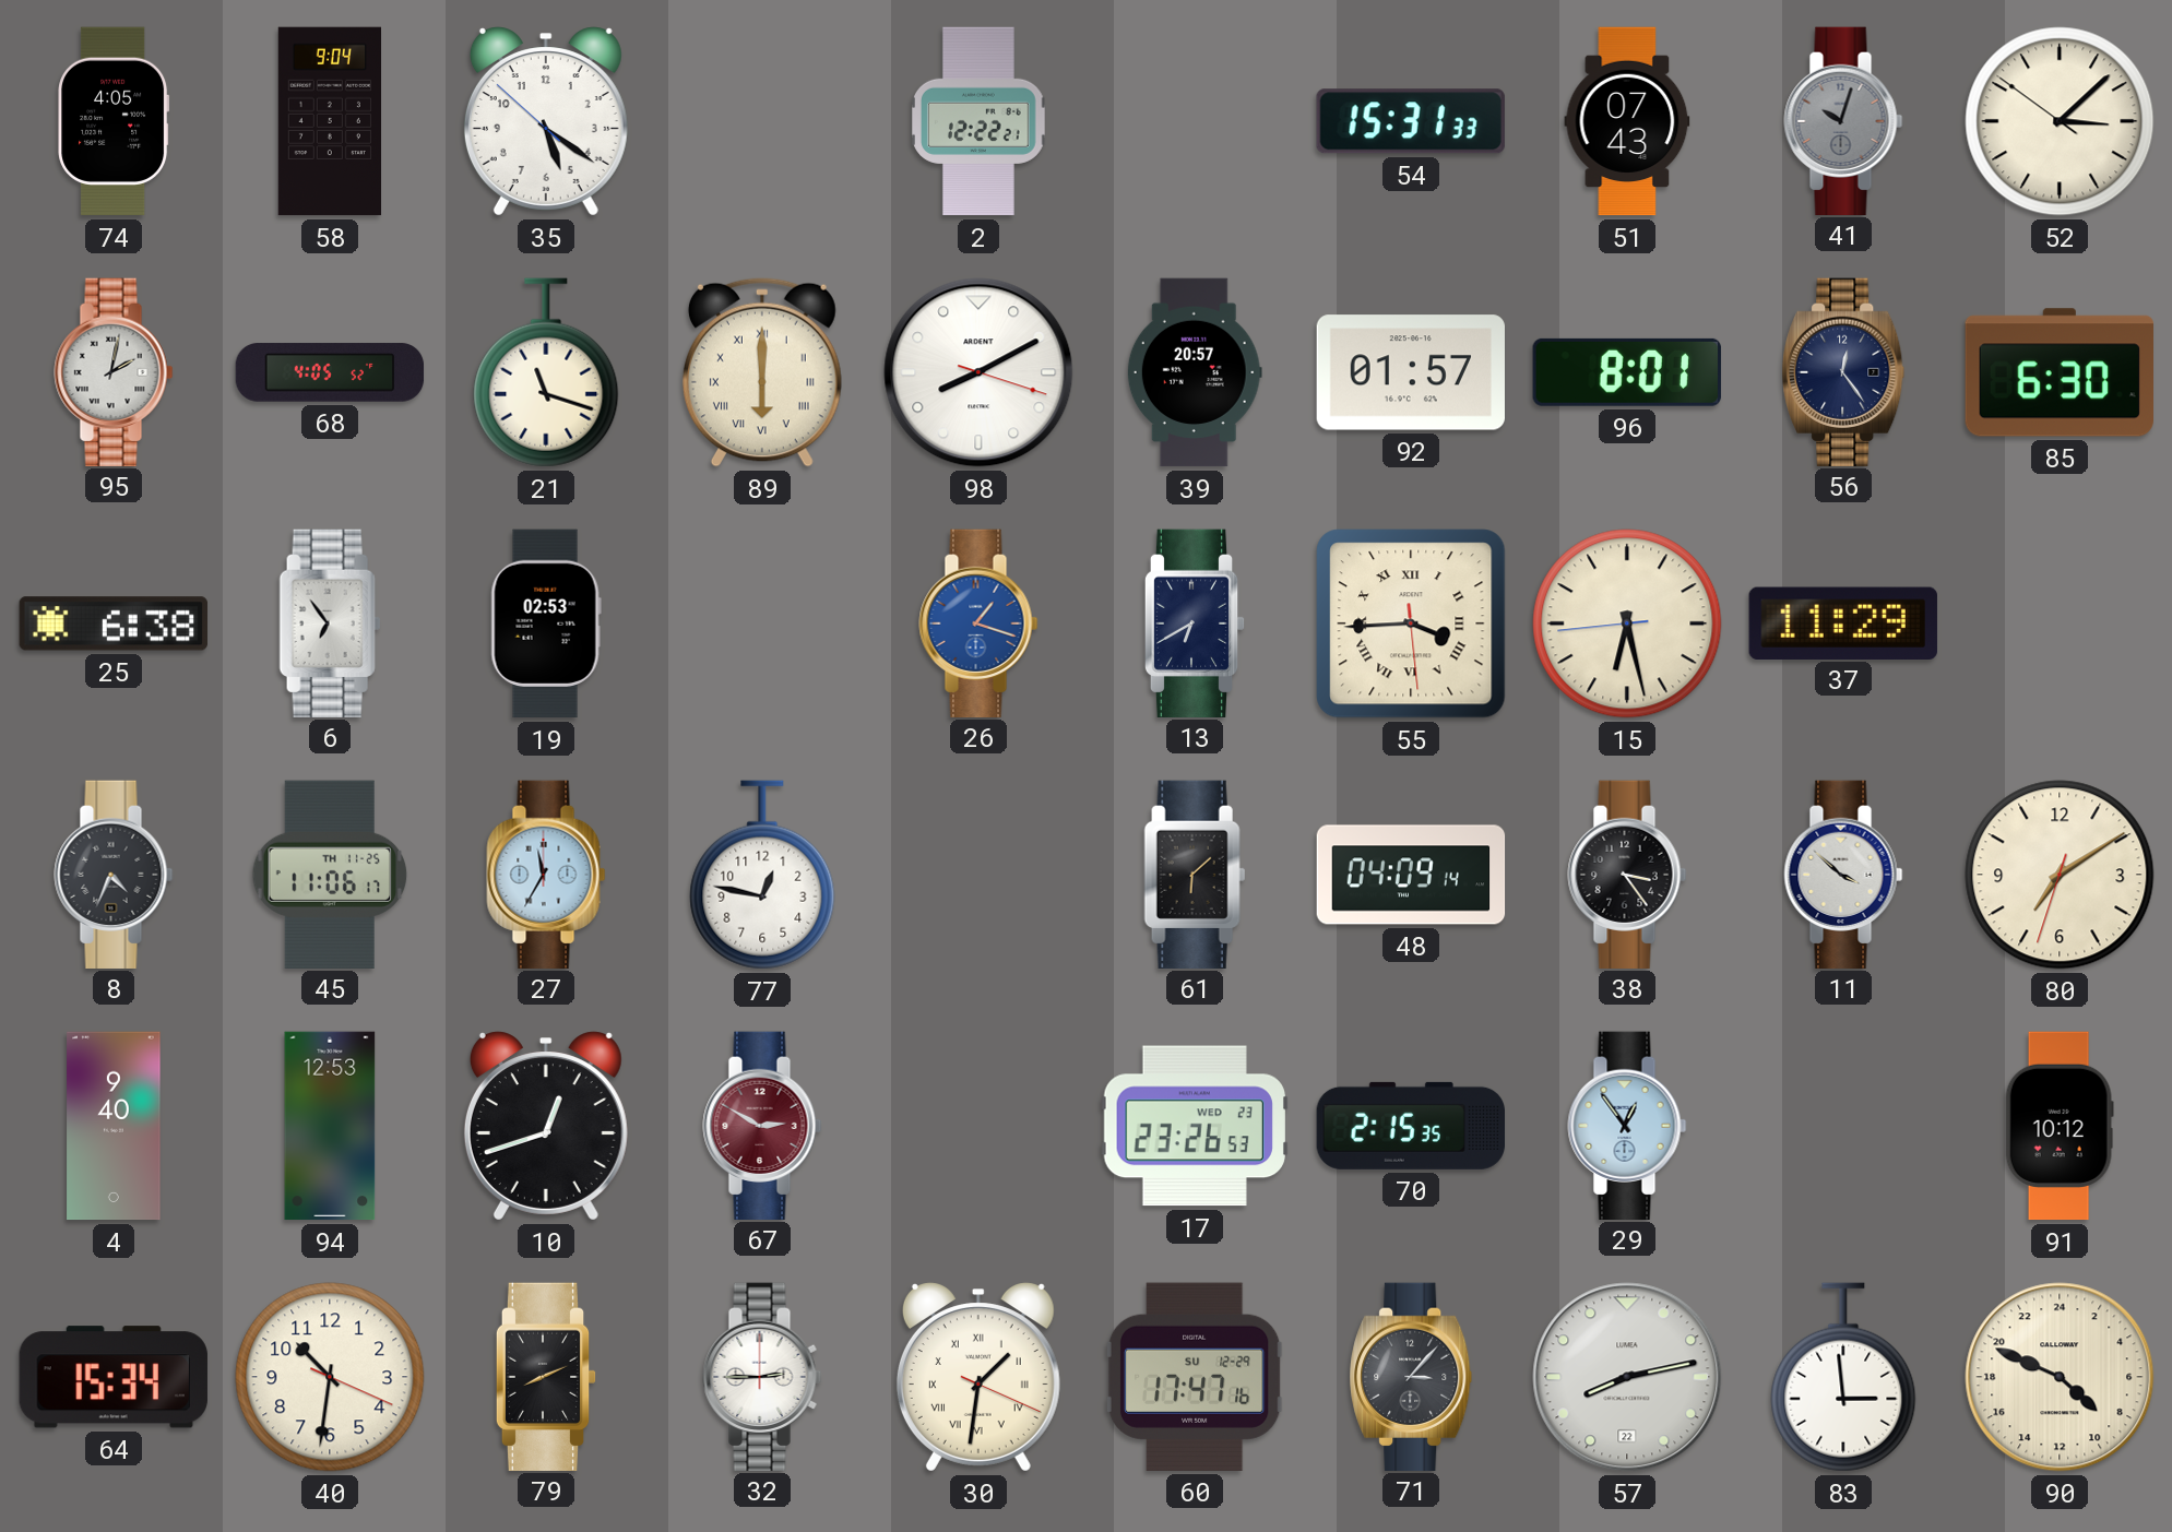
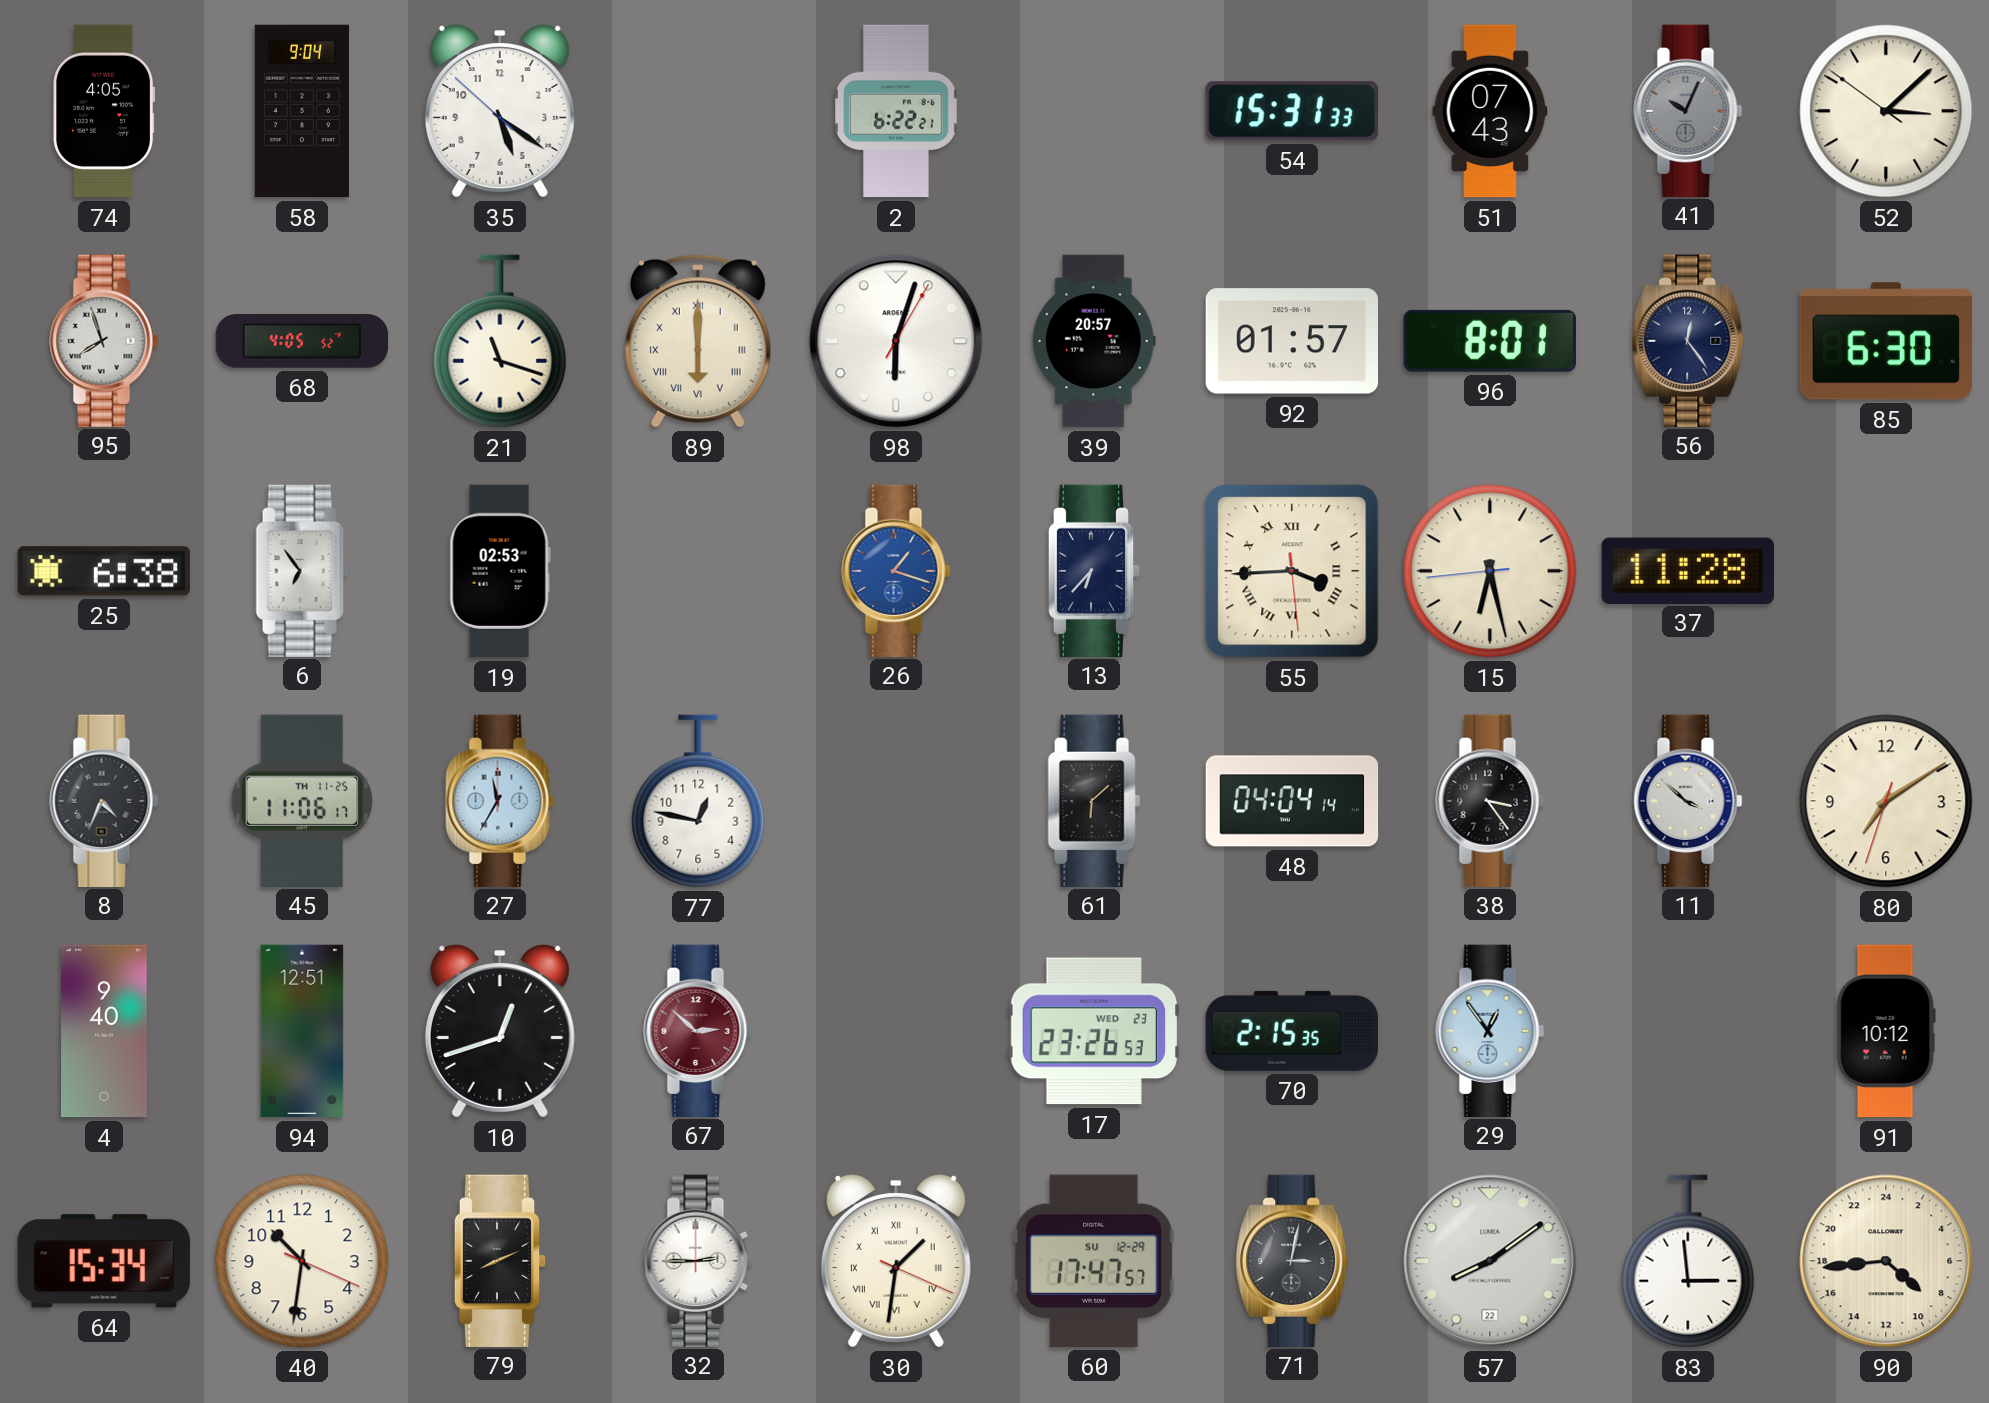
2: 12:22 -> 6:22 (897, 111)
41: 10:03 -> 10:04 (1688, 110)
95: 2:02 -> 7:57 (104, 340)
98: 8:10 -> 6:03 (896, 341)
13: 6:40 -> 6:37 (1094, 570)
37: 11:29 -> 11:28 (1688, 570)
48: 04:09 -> 04:04 (1292, 801)
94: 12:53 -> 12:51 (302, 1031)
67: 2:50 -> 2:52 (698, 1030)
60: 17:47:16 -> 17:47:57 (1094, 1261)
71: 3:07 -> 3:02 (1292, 1260)
57: 8:13 -> 8:09 (1490, 1261)
90: 8:49 -> 8:44 (1886, 1261)
